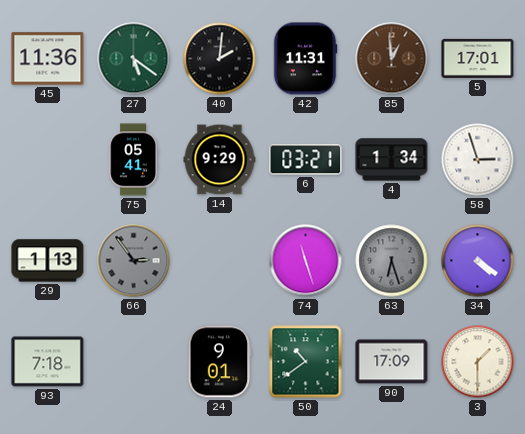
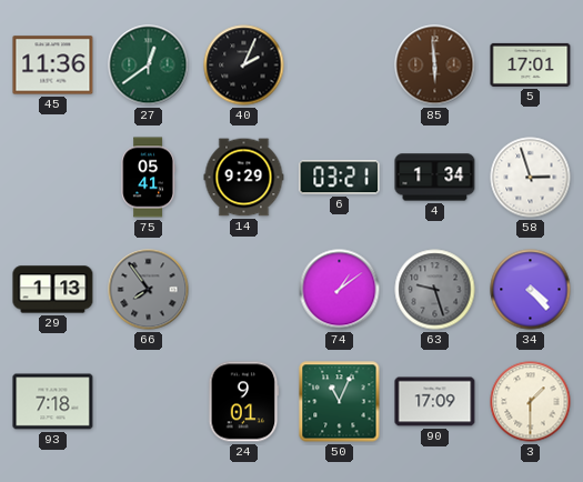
27: 5:21 -> 12:39 (149, 66)
40: 2:01 -> 2:04 (244, 66)
42: 11:31 -> none (305, 59)
85: 12:59 -> 5:59 (435, 66)
66: 2:54 -> 7:54 (149, 290)
74: 11:27 -> 1:09 (340, 290)
63: 6:27 -> 9:27 (435, 290)
34: 4:21 -> 4:23 (531, 290)
50: 10:39 -> 11:04 (340, 402)
